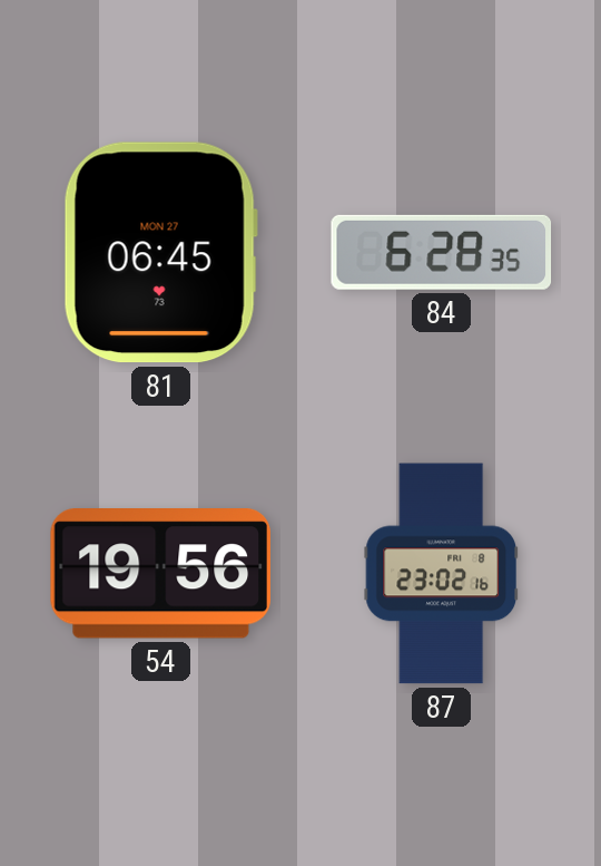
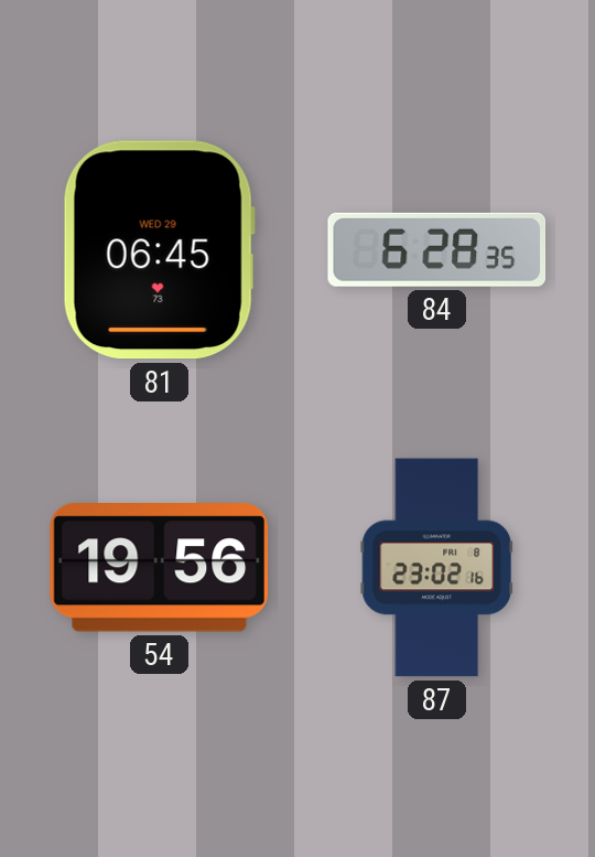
81 date: MON 27 -> WED 29 (159, 250)
